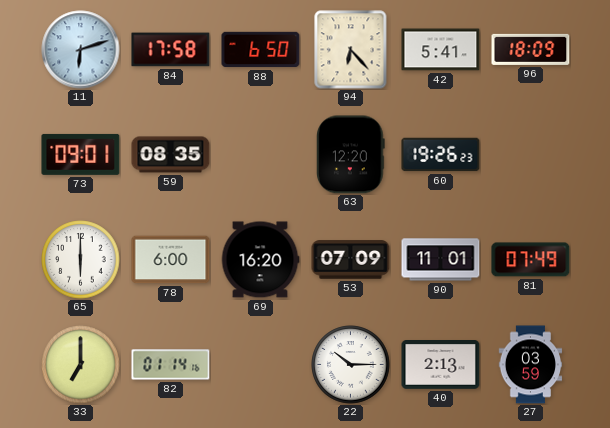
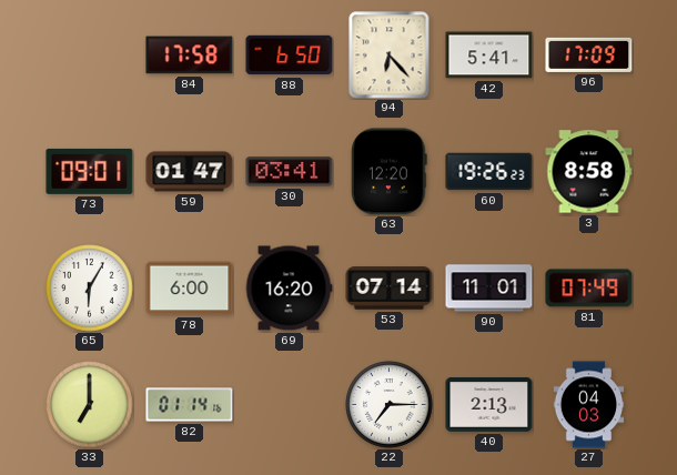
11: 6:12 -> none (81, 50)
96: 18:09 -> 17:09 (589, 54)
59: 08:35 -> 01:47 (190, 172)
30: none -> 03:41 (290, 172)
3: none -> 8:58 (589, 172)
65: 6:00 -> 6:05 (90, 289)
53: 07:09 -> 07:14 (390, 289)
22: 10:15 -> 7:15 (390, 405)
27: 03:59 -> 04:03 (589, 405)
